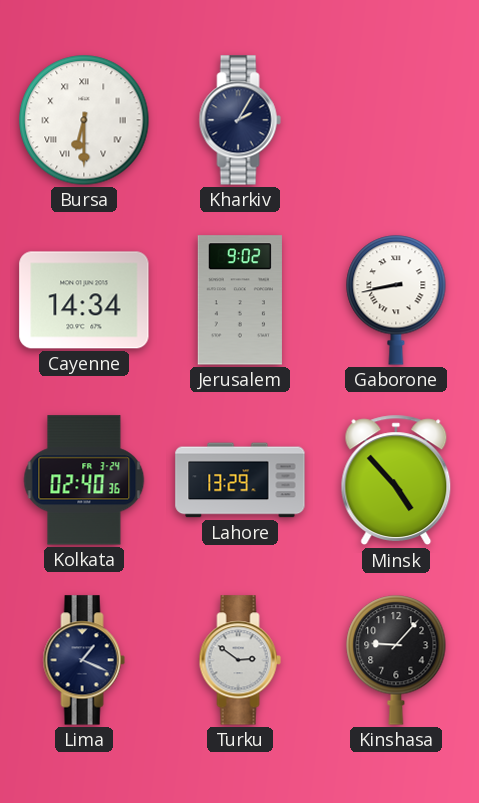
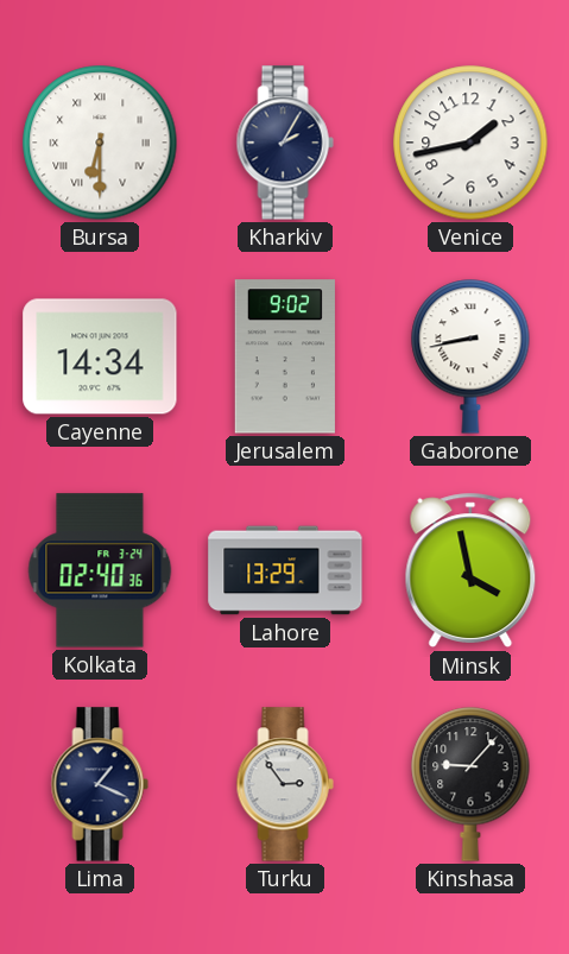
Venice: none -> 1:43 (470, 143)
Minsk: 4:53 -> 3:58 (470, 570)
Turku: 2:51 -> 2:54 (285, 784)
